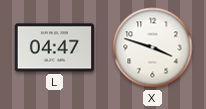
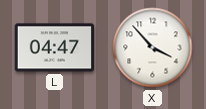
X: 3:48 -> 3:53 (153, 48)
